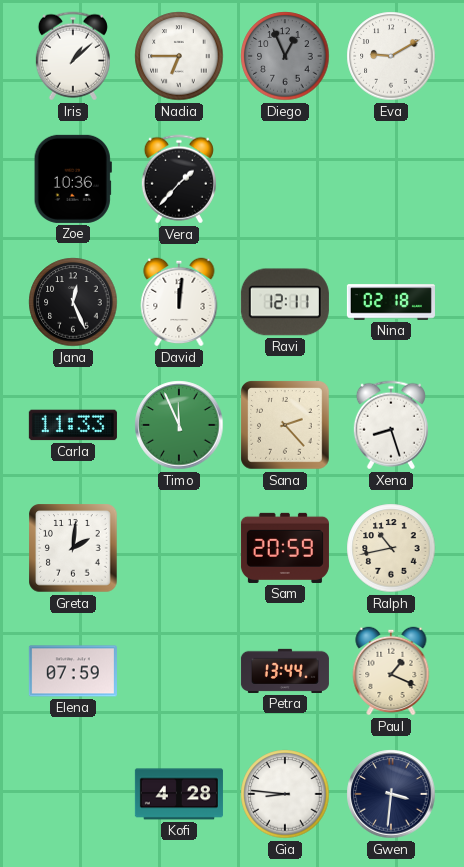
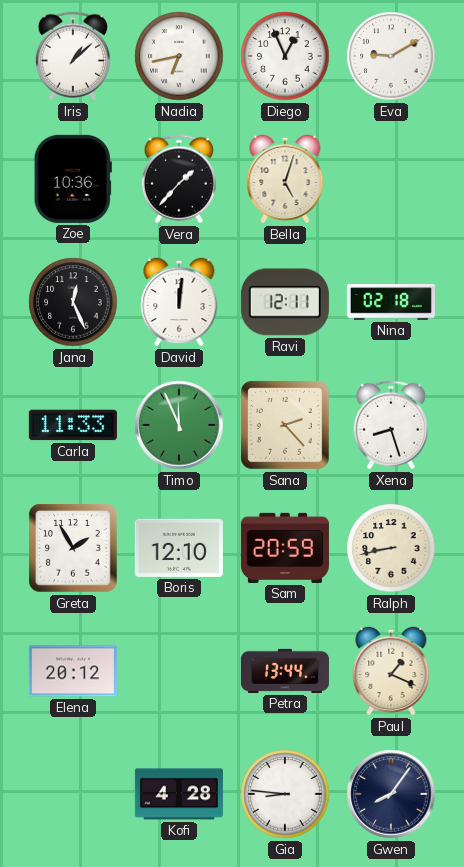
Nadia: 6:45 -> 6:43 (179, 56)
Diego dial: grey -> white (285, 56)
Bella: none -> 5:03 (285, 179)
Greta: 2:01 -> 1:55 (73, 548)
Boris: none -> 12:10 (179, 548)
Ralph: 10:43 -> 8:43 (391, 548)
Elena: 07:59 -> 20:12 (73, 671)
Gwen: 3:31 -> 8:06 (391, 794)
